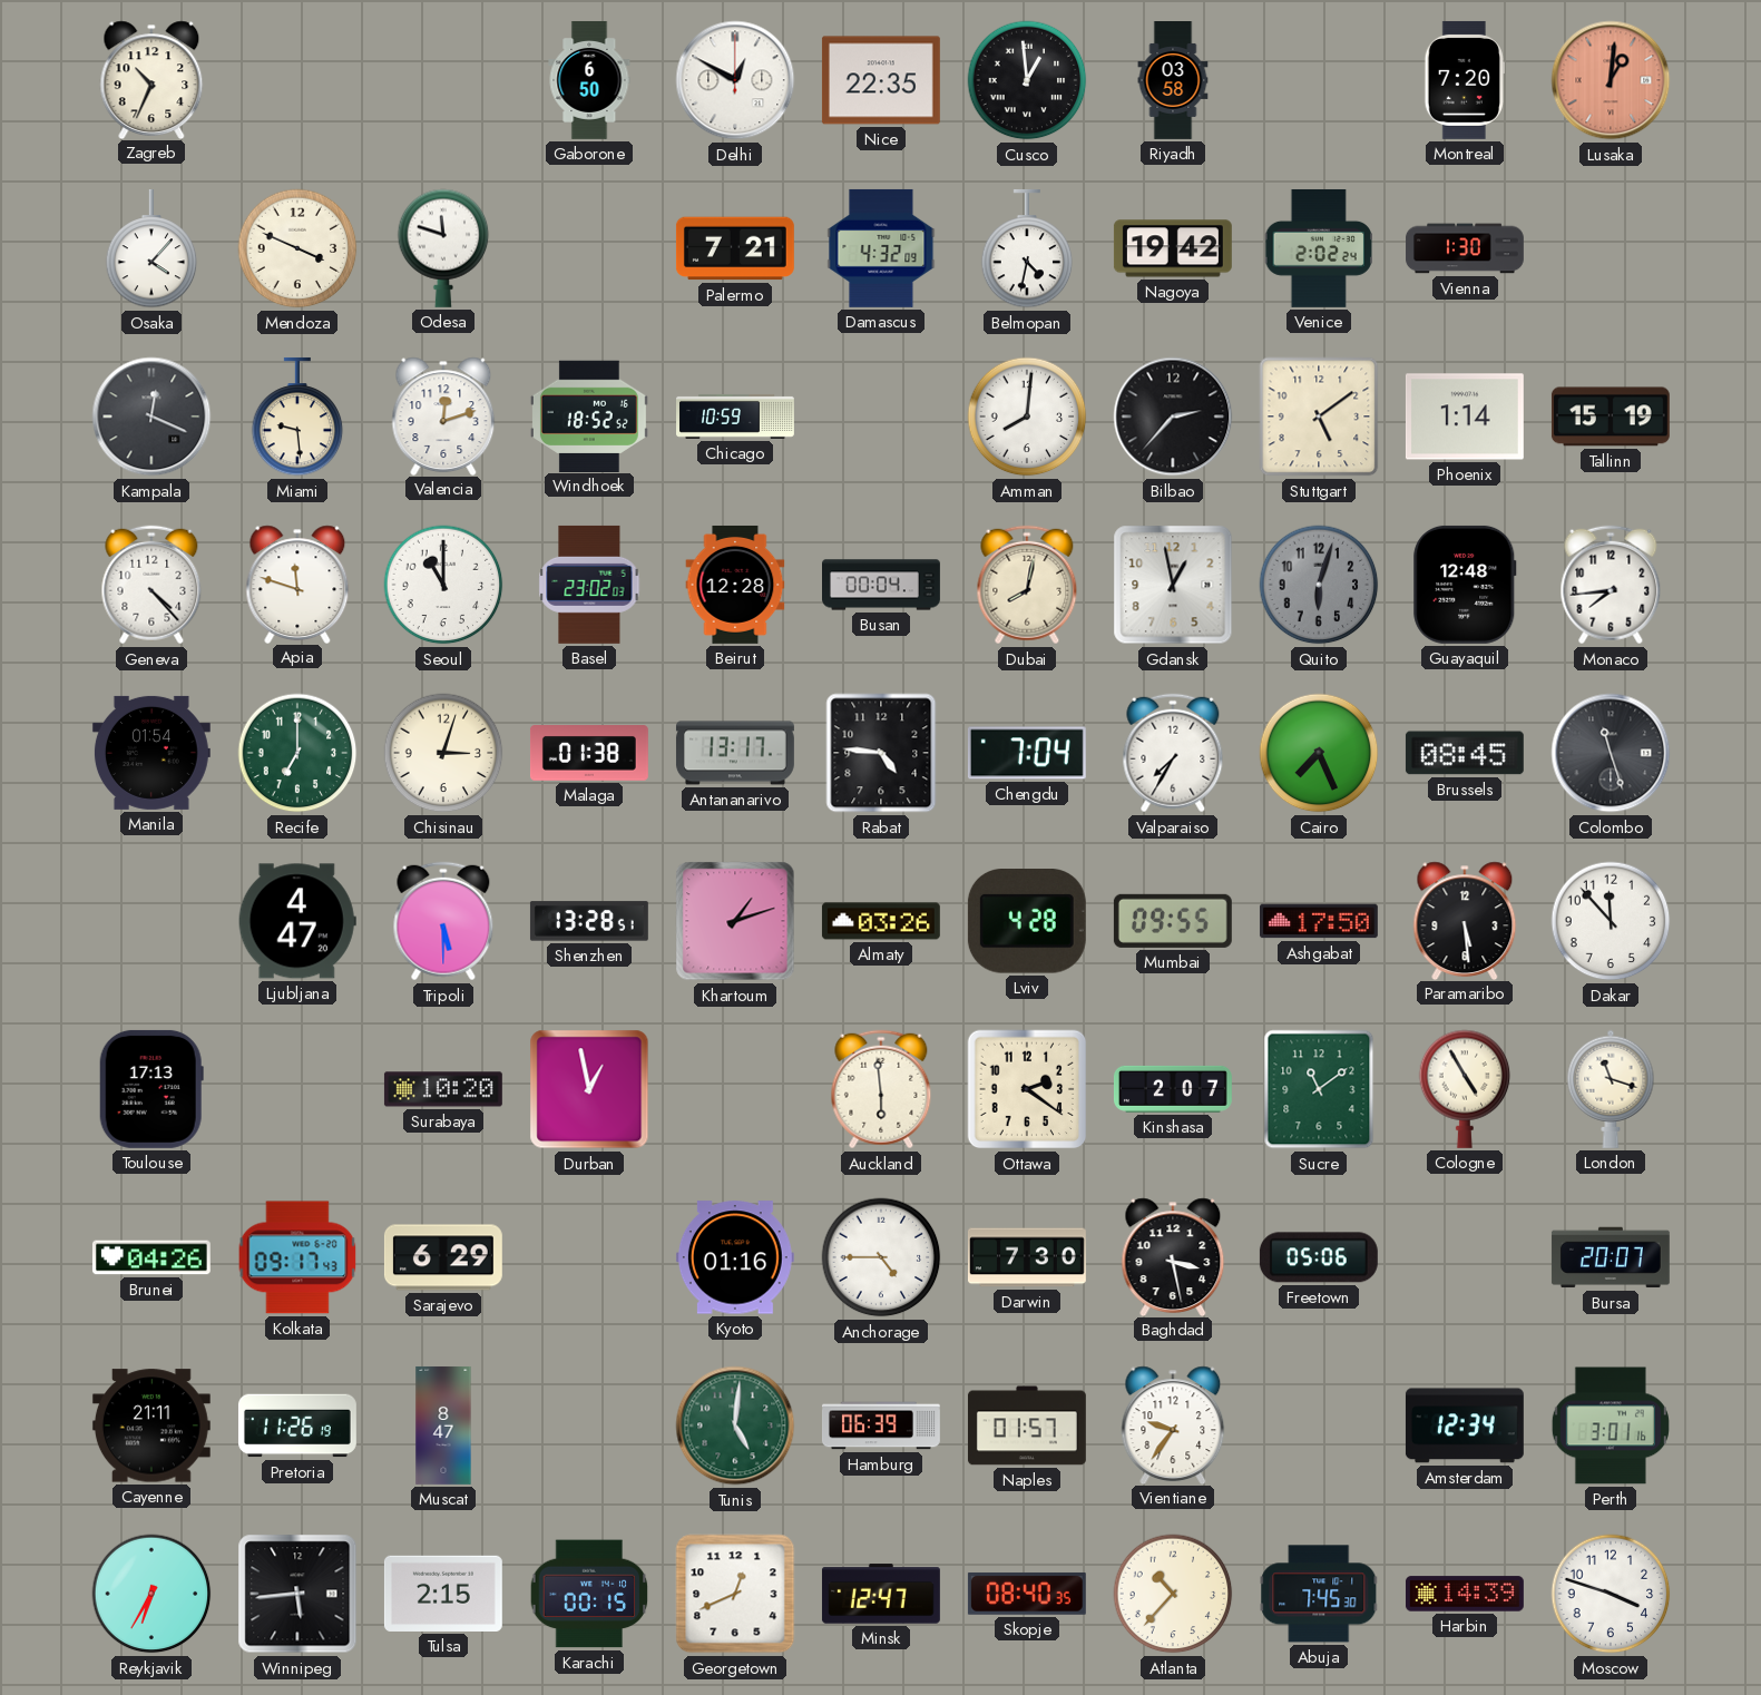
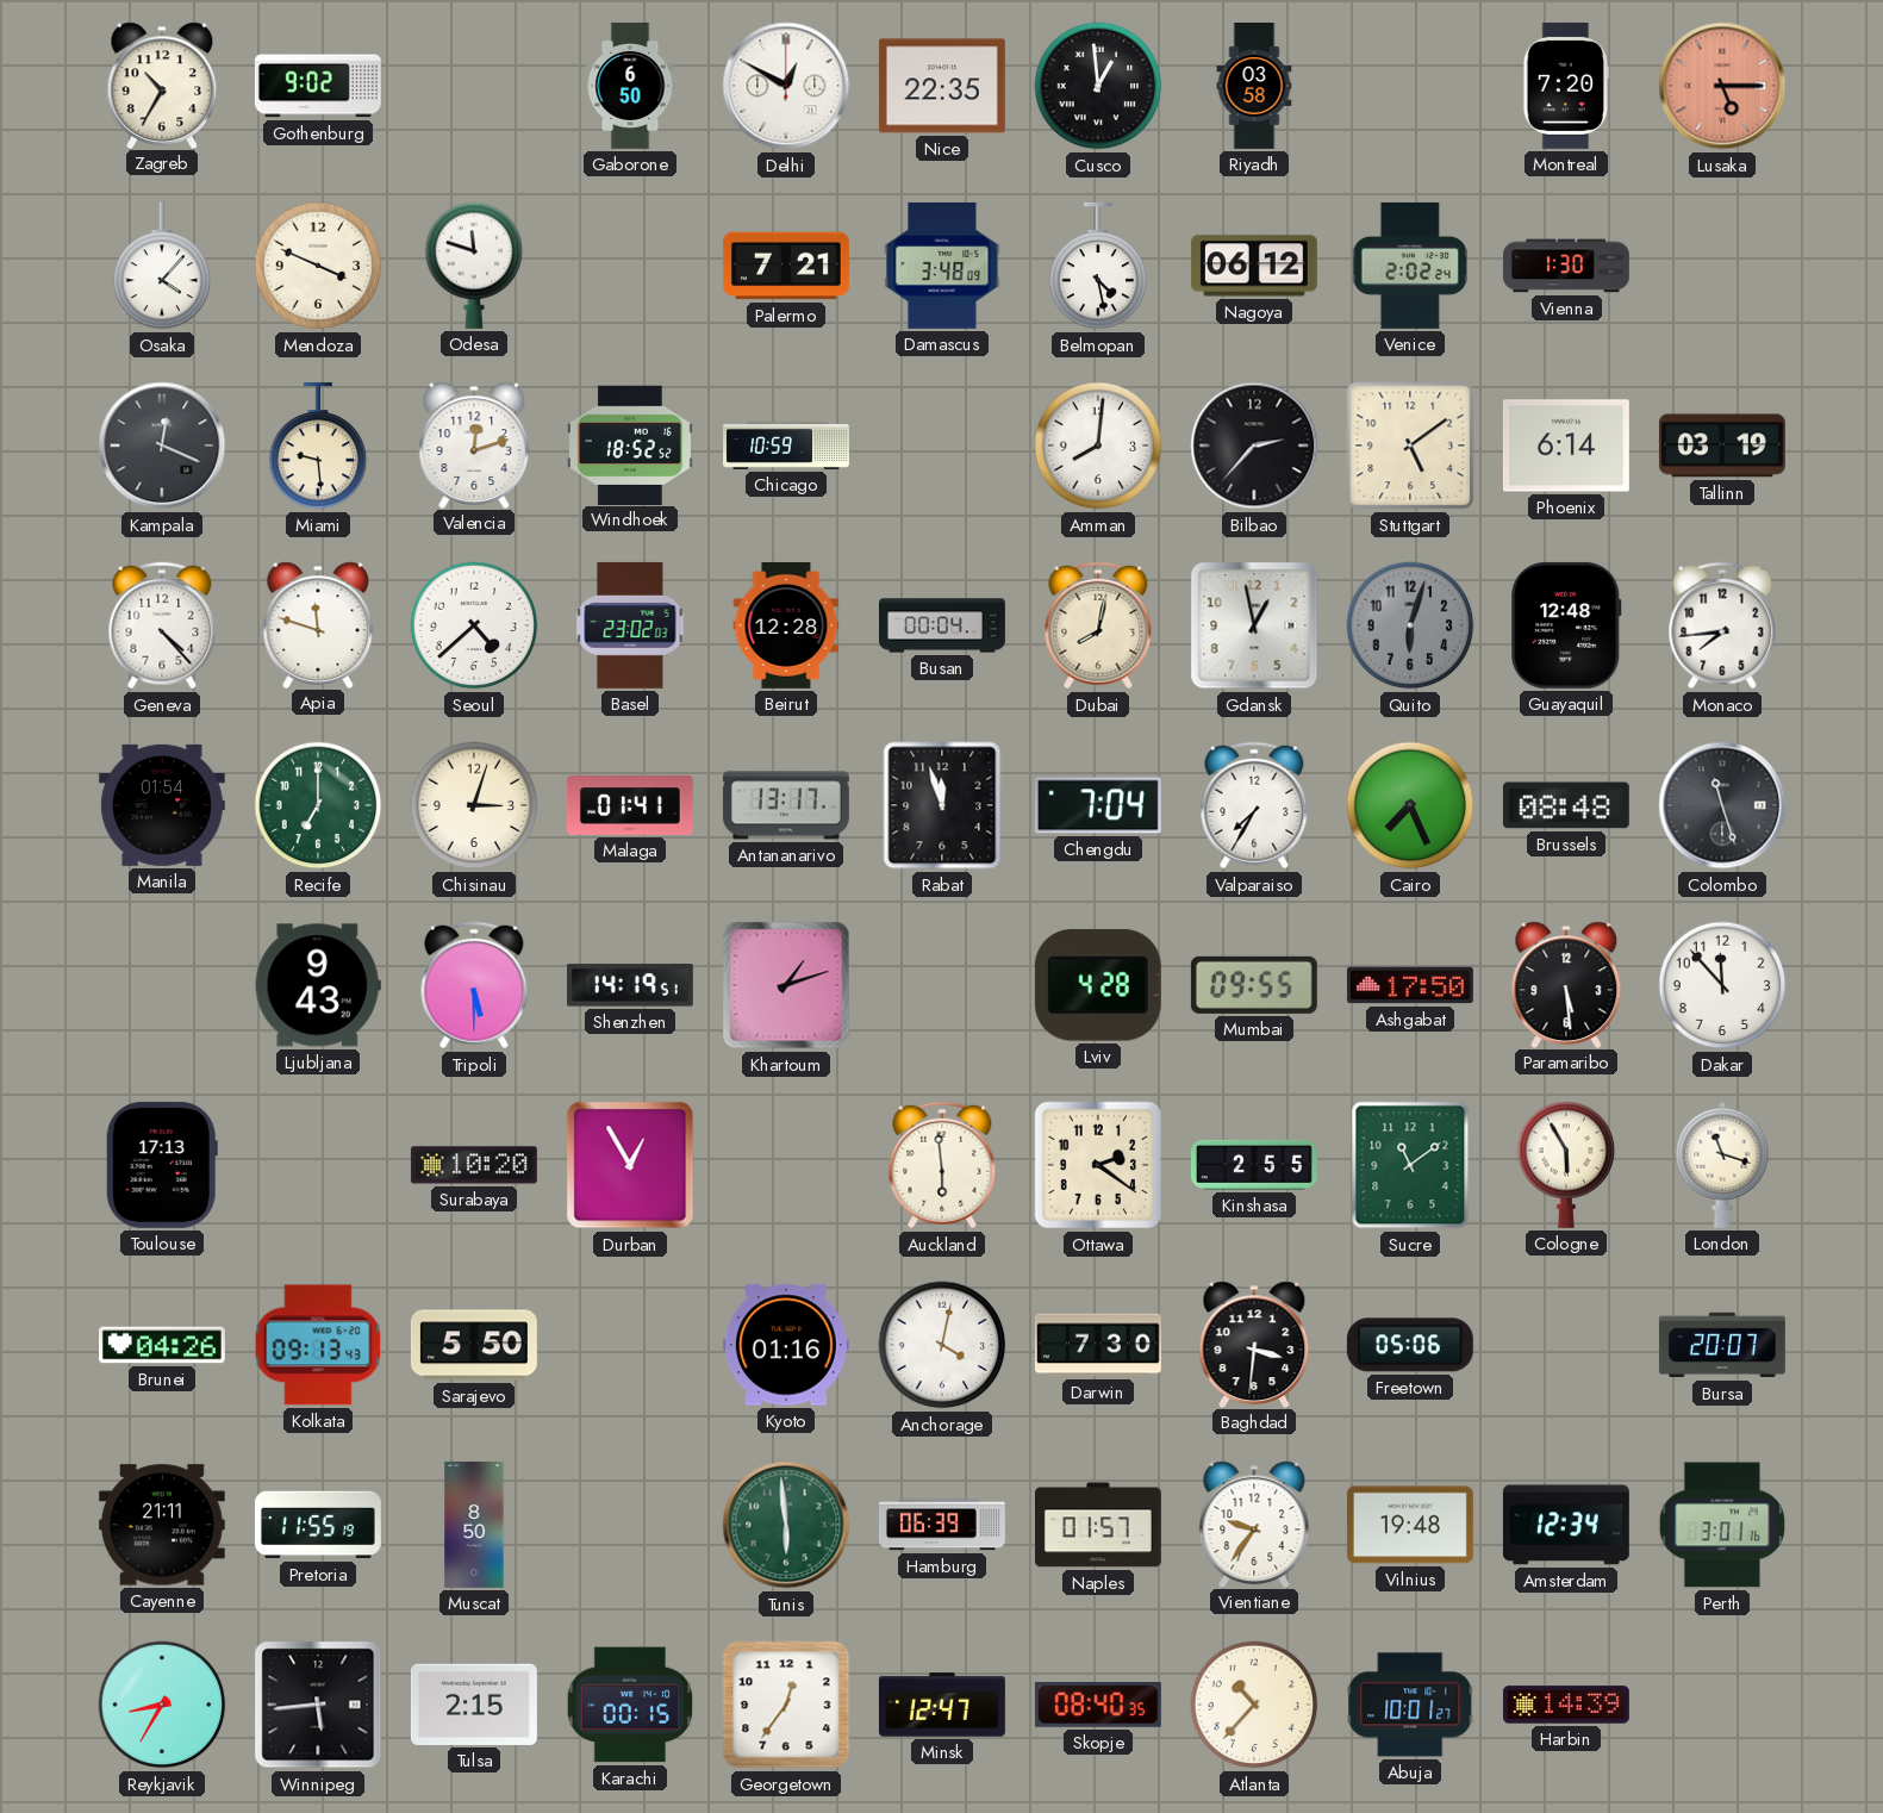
Zagreb: 10:34 -> 10:35 (162, 85)
Gothenburg: none -> 9:02 (318, 86)
Lusaka: 1:01 -> 5:15 (1722, 86)
Damascus: 4:32 -> 3:48 (942, 266)
Belmopan: 4:32 -> 4:28 (1098, 266)
Nagoya: 19:42 -> 06:12 (1254, 266)
Phoenix: 1:14 -> 6:14 (1566, 446)
Tallinn: 15:19 -> 03:19 (1722, 446)
Seoul: 11:00 -> 4:38 (474, 625)
Malaga: 01:38 -> 01:41 (630, 805)
Rabat: 4:46 -> 11:57 (942, 805)
Brussels: 08:45 -> 08:48 (1566, 805)
Ljubljana: 4:47 -> 9:43 (318, 985)
Shenzhen: 13:28 -> 14:19 (630, 985)
Almaty: 03:26 -> none (881, 921)
Durban: 12:58 -> 12:55 (630, 1165)
Kinshasa: 2:07 -> 2:55 (1254, 1165)
Cologne: 4:55 -> 5:55 (1566, 1165)
Kolkata: 09:17 -> 09:13 (318, 1345)
Sarajevo: 6:29 -> 5:50 (474, 1345)
Anchorage: 4:45 -> 4:02 (942, 1345)
Baghdad: 3:28 -> 3:31 (1254, 1344)
Pretoria: 11:26 -> 11:55 (318, 1525)
Muscat: 8:47 -> 8:50 (474, 1525)
Tunis: 5:01 -> 5:59 (786, 1525)
Vilnius: none -> 19:48 (1410, 1525)
Reykjavik: 6:35 -> 8:35 (162, 1705)
Georgetown: 12:41 -> 12:36 (786, 1705)
Abuja: 7:45 -> 10:01 (1410, 1705)
Moscow: 3:48 -> none (1611, 1594)
